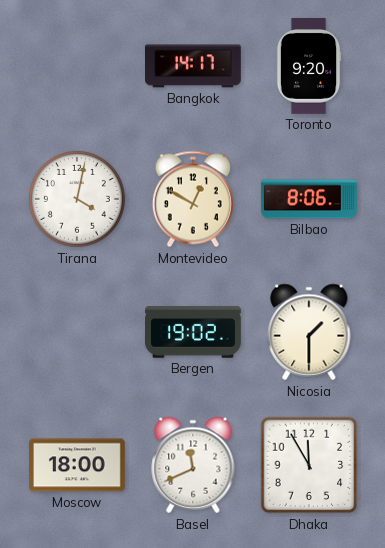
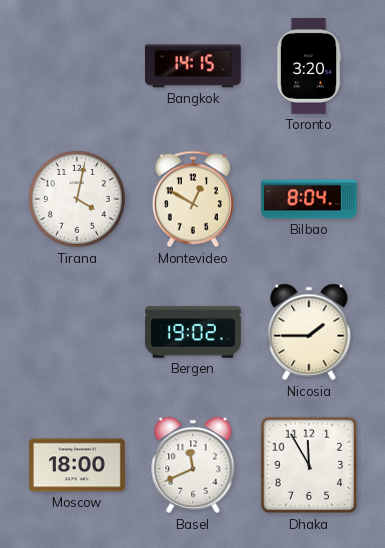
Bangkok: 14:17 -> 14:15 (194, 66)
Toronto: 9:20 -> 3:20 (309, 67)
Bilbao: 8:06 -> 8:04 (310, 199)
Nicosia: 1:30 -> 1:45 (309, 332)
